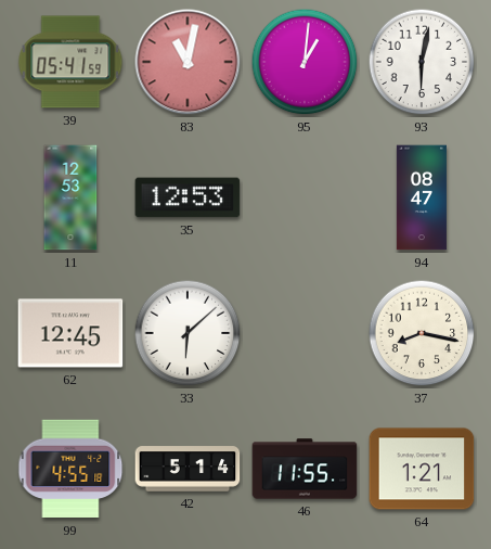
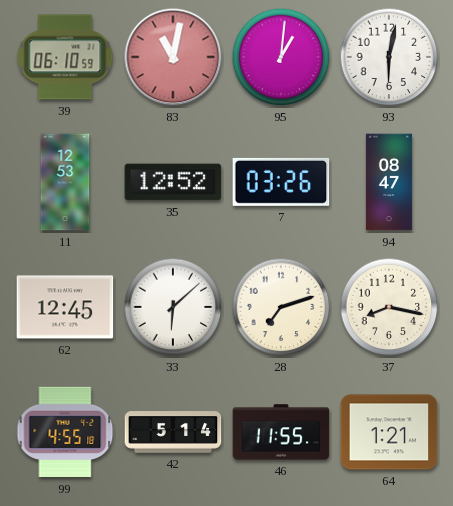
39: 05:41 -> 06:10 (65, 57)
35: 12:53 -> 12:52 (173, 182)
7: none -> 03:26 (281, 182)
28: none -> 7:12 (281, 307)
